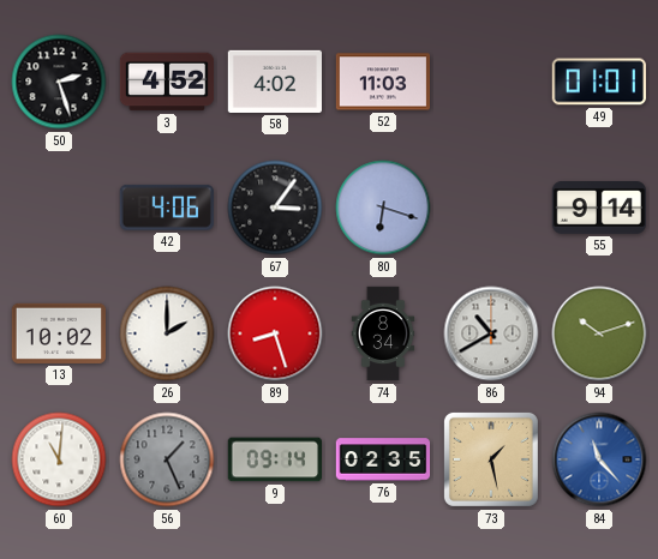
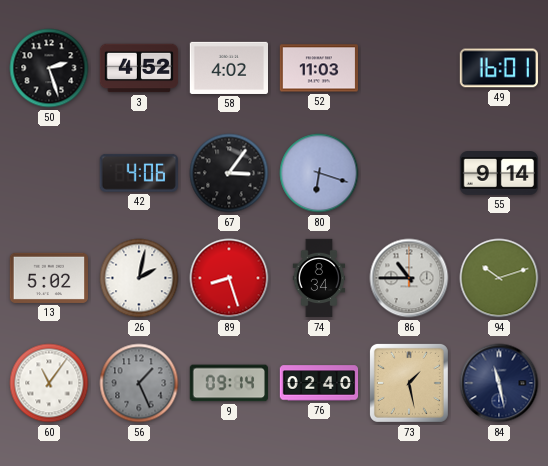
49: 01:01 -> 16:01 (499, 68)
13: 10:02 -> 5:02 (48, 278)
26: 2:00 -> 2:02 (139, 278)
86: 10:40 -> 10:45 (409, 278)
60: 11:01 -> 11:06 (49, 383)
76: 02:35 -> 02:40 (319, 383)
84: 11:23 -> 11:28 (499, 383)
84 dial: blue -> navy (499, 383)
